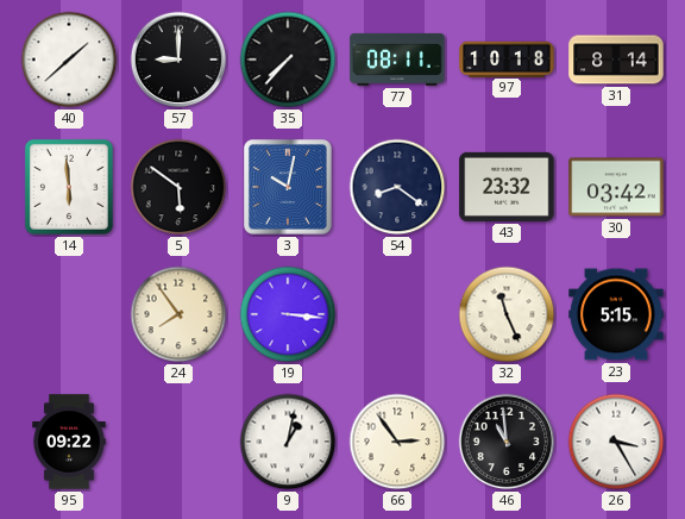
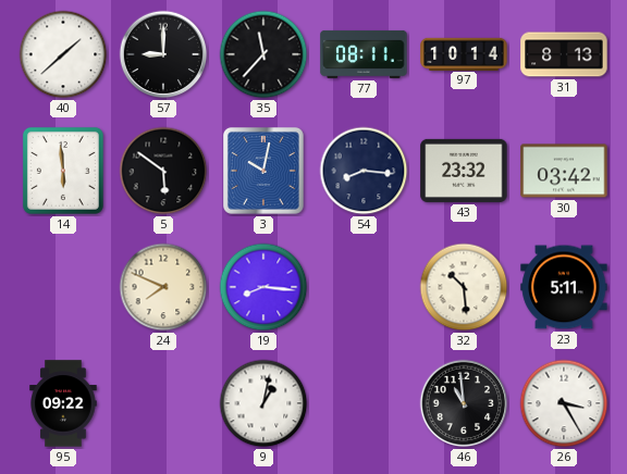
35: 7:37 -> 11:37 (263, 54)
97: 10:18 -> 10:14 (464, 53)
31: 8:14 -> 8:13 (564, 54)
54: 8:21 -> 8:16 (364, 171)
24: 7:54 -> 7:49 (163, 287)
19: 3:16 -> 8:16 (263, 287)
32: 11:26 -> 10:29 (464, 287)
23: 5:15 -> 5:11 (564, 287)
66: 2:54 -> none (397, 442)
